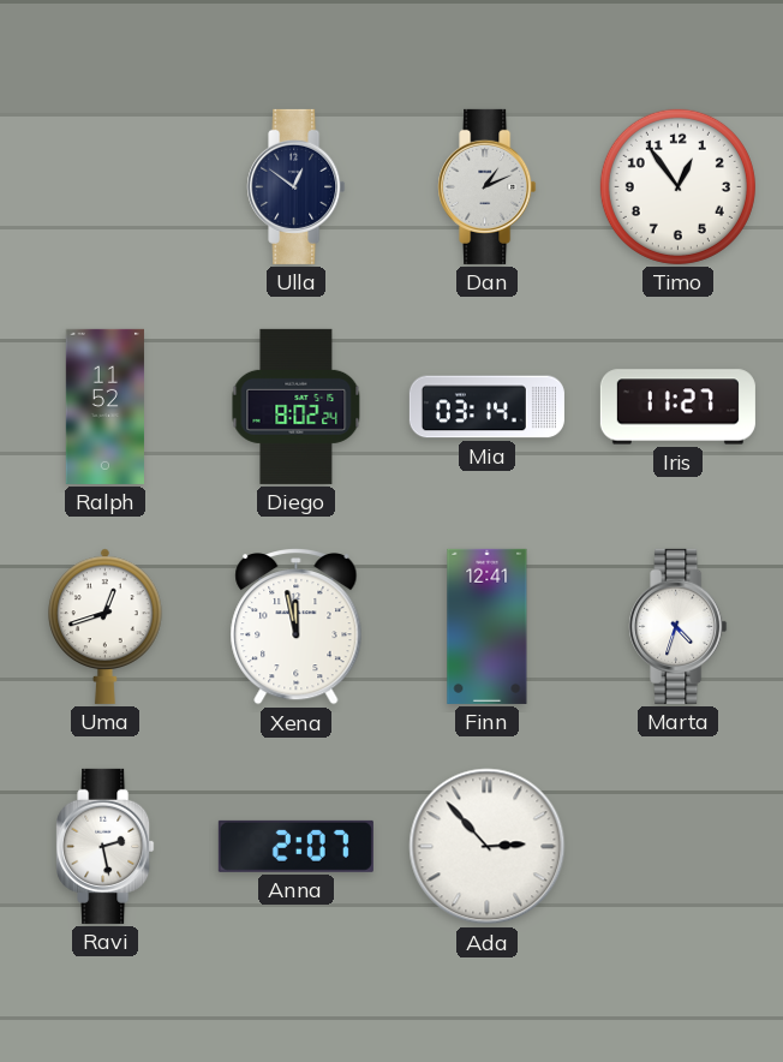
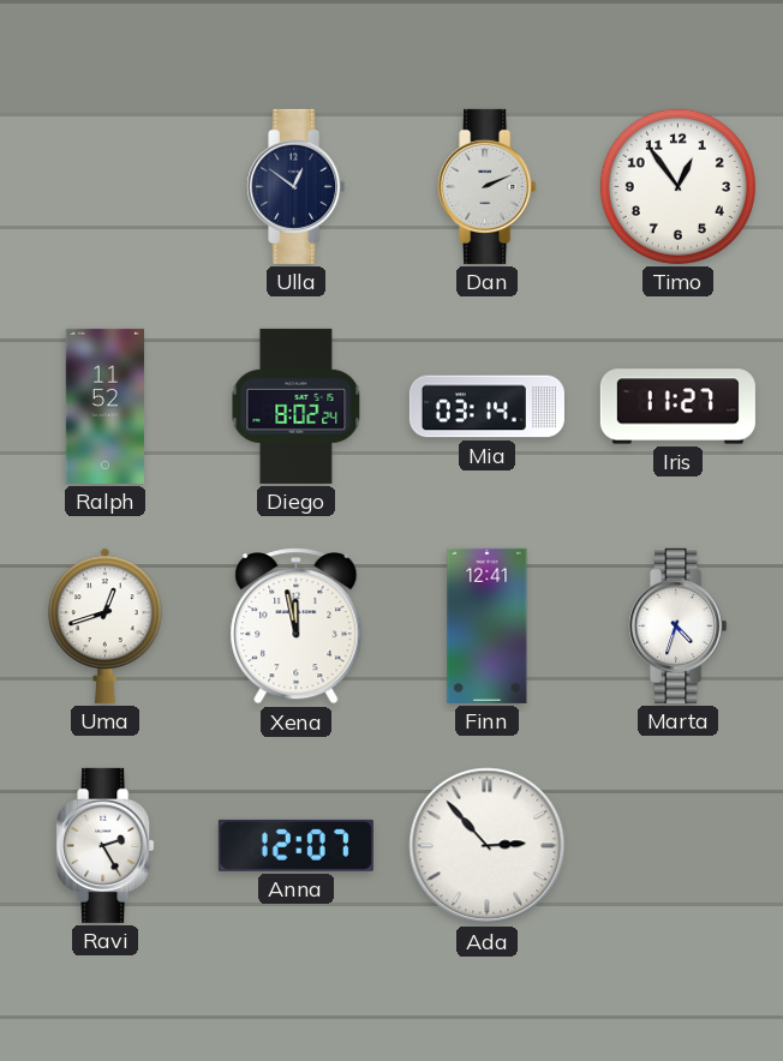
Dan: 1:11 -> 2:11 (488, 186)
Ravi: 2:28 -> 2:25 (106, 845)
Anna: 2:07 -> 12:07 (295, 845)
